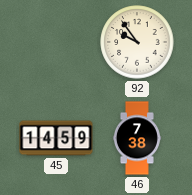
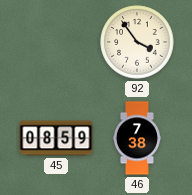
92: 9:54 -> 3:54 (137, 42)
45: 14:59 -> 08:59 (56, 138)
